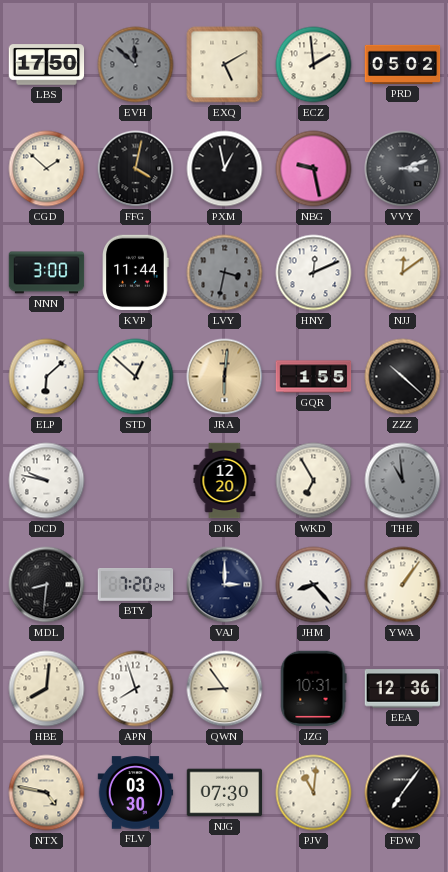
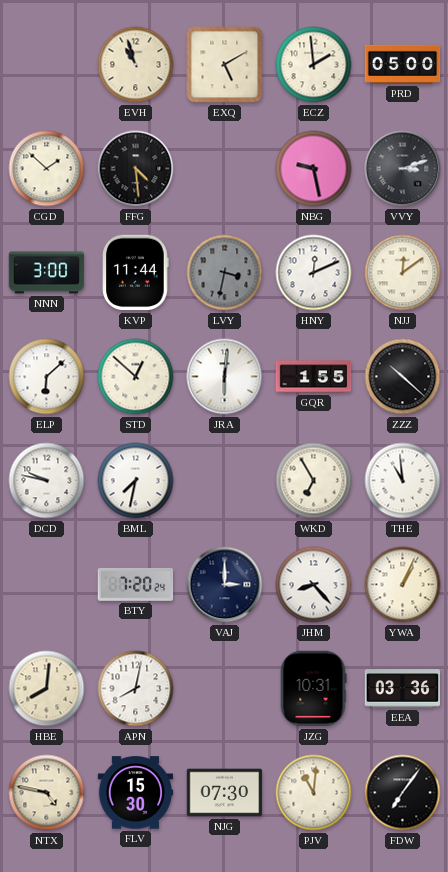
LBS: 17:50 -> none (47, 65)
EVH: 11:52 -> 10:57 (136, 65)
EVH dial: grey -> cream (136, 65)
PRD: 05:02 -> 05:00 (403, 64)
FFG: 4:02 -> 4:29 (136, 169)
PXM: 12:58 -> none (225, 169)
JRA dial: champagne -> white (225, 377)
BML: none -> 7:32 (136, 481)
DJK: 12:20 -> none (225, 481)
THE dial: grey -> white (403, 481)
MDL: 8:31 -> none (47, 585)
YWA: 1:06 -> 1:04 (403, 585)
APN: 7:57 -> 8:02 (136, 689)
QWN: 8:54 -> none (225, 689)
EEA: 12:36 -> 03:36 (403, 689)
FLV: 03:30 -> 15:30 (136, 793)
